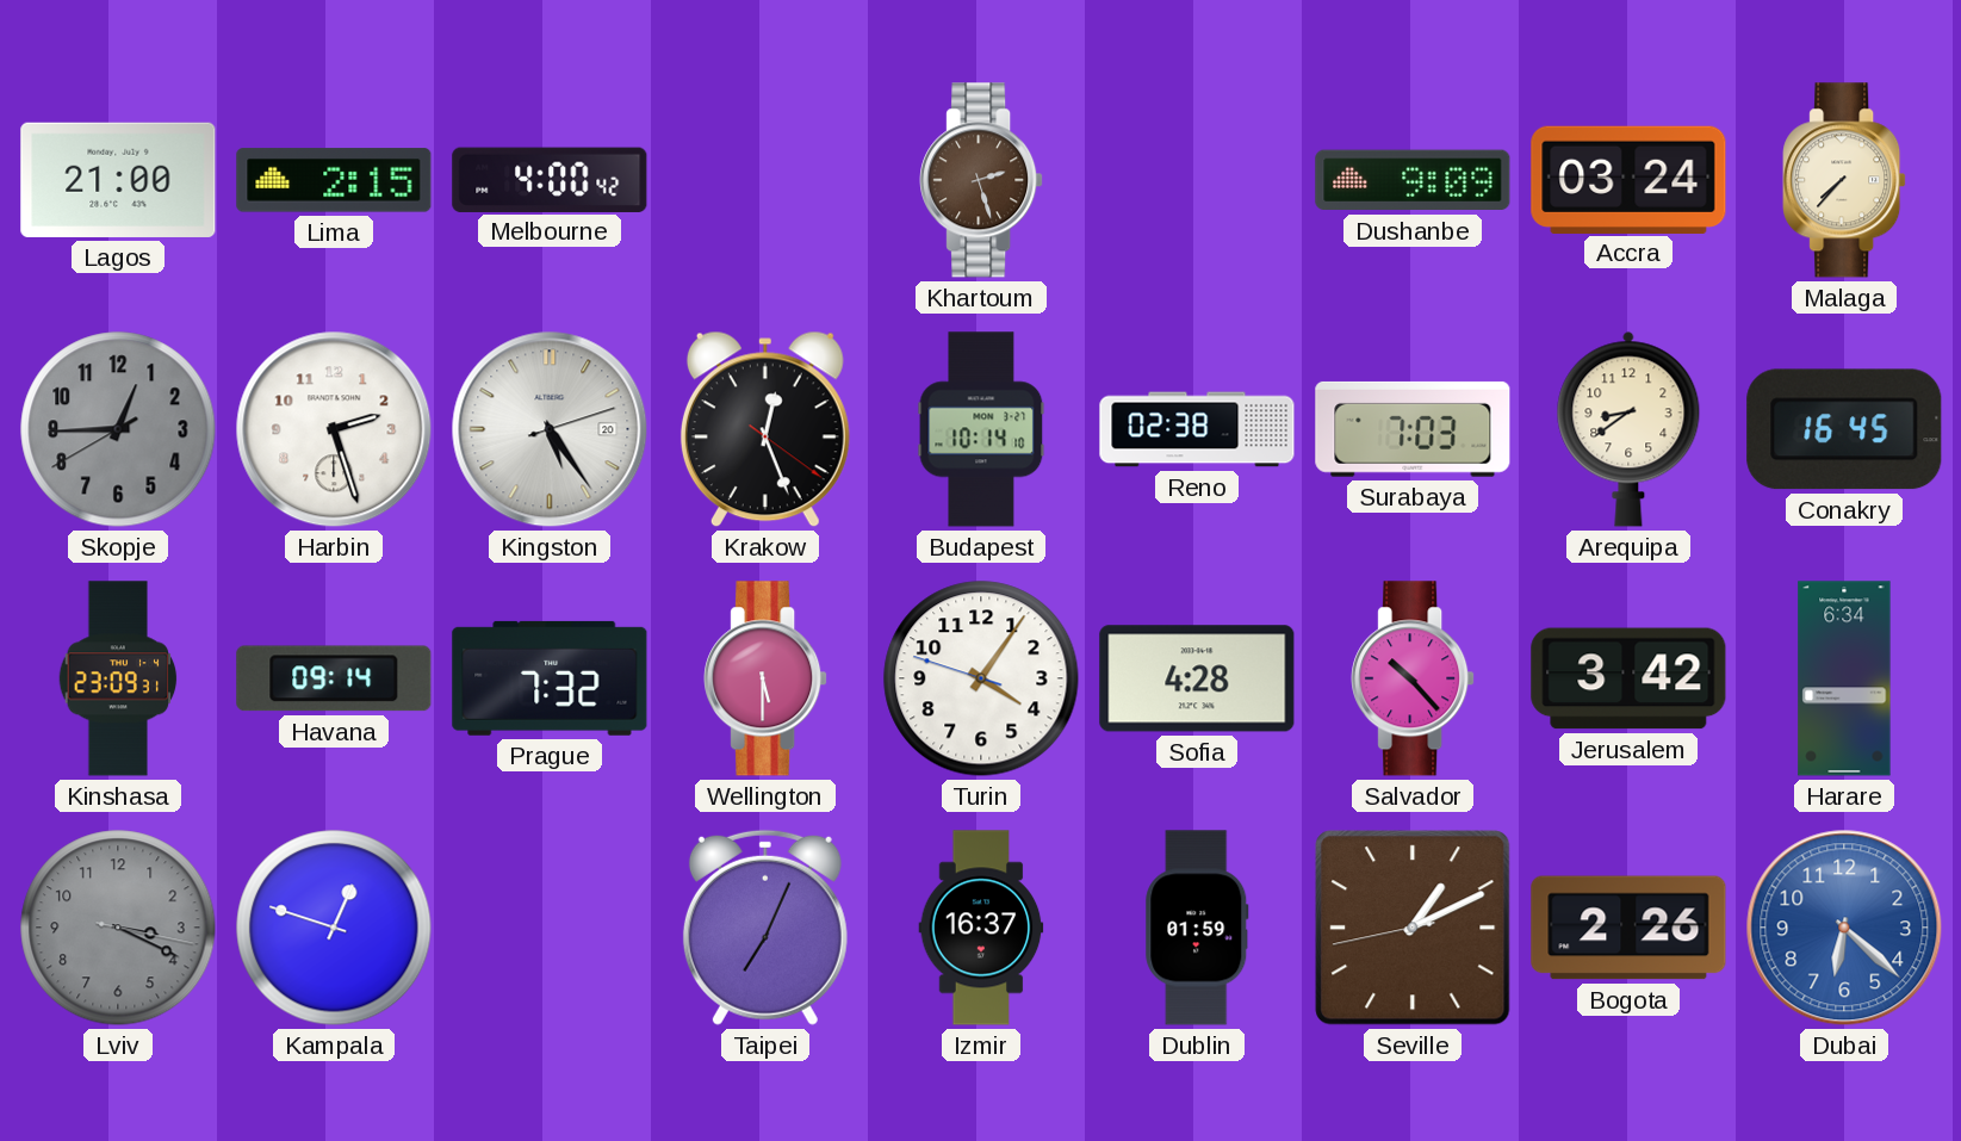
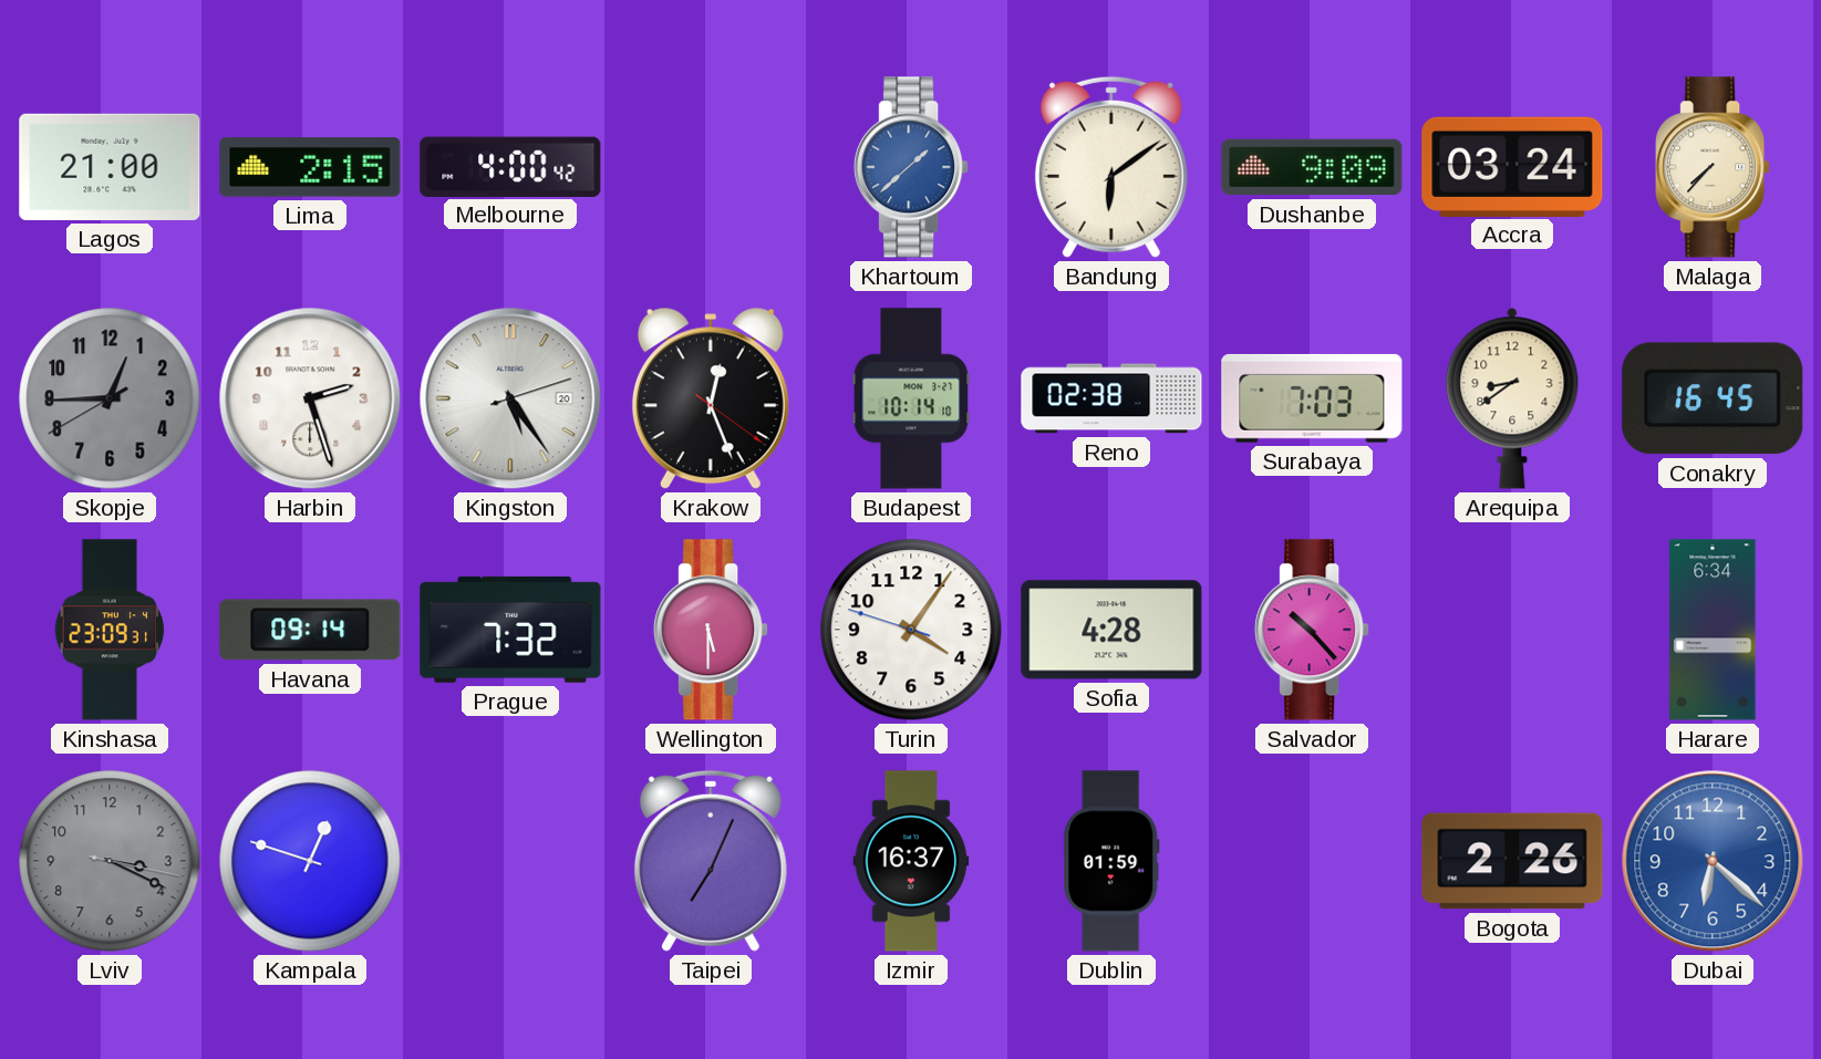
Khartoum: 2:27 -> 1:38 (911, 167)
Khartoum dial: brown -> blue (911, 167)
Bandung: none -> 6:09 (1111, 167)
Jerusalem: 3:42 -> none (1628, 678)
Seville: 1:10 -> none (1413, 928)
